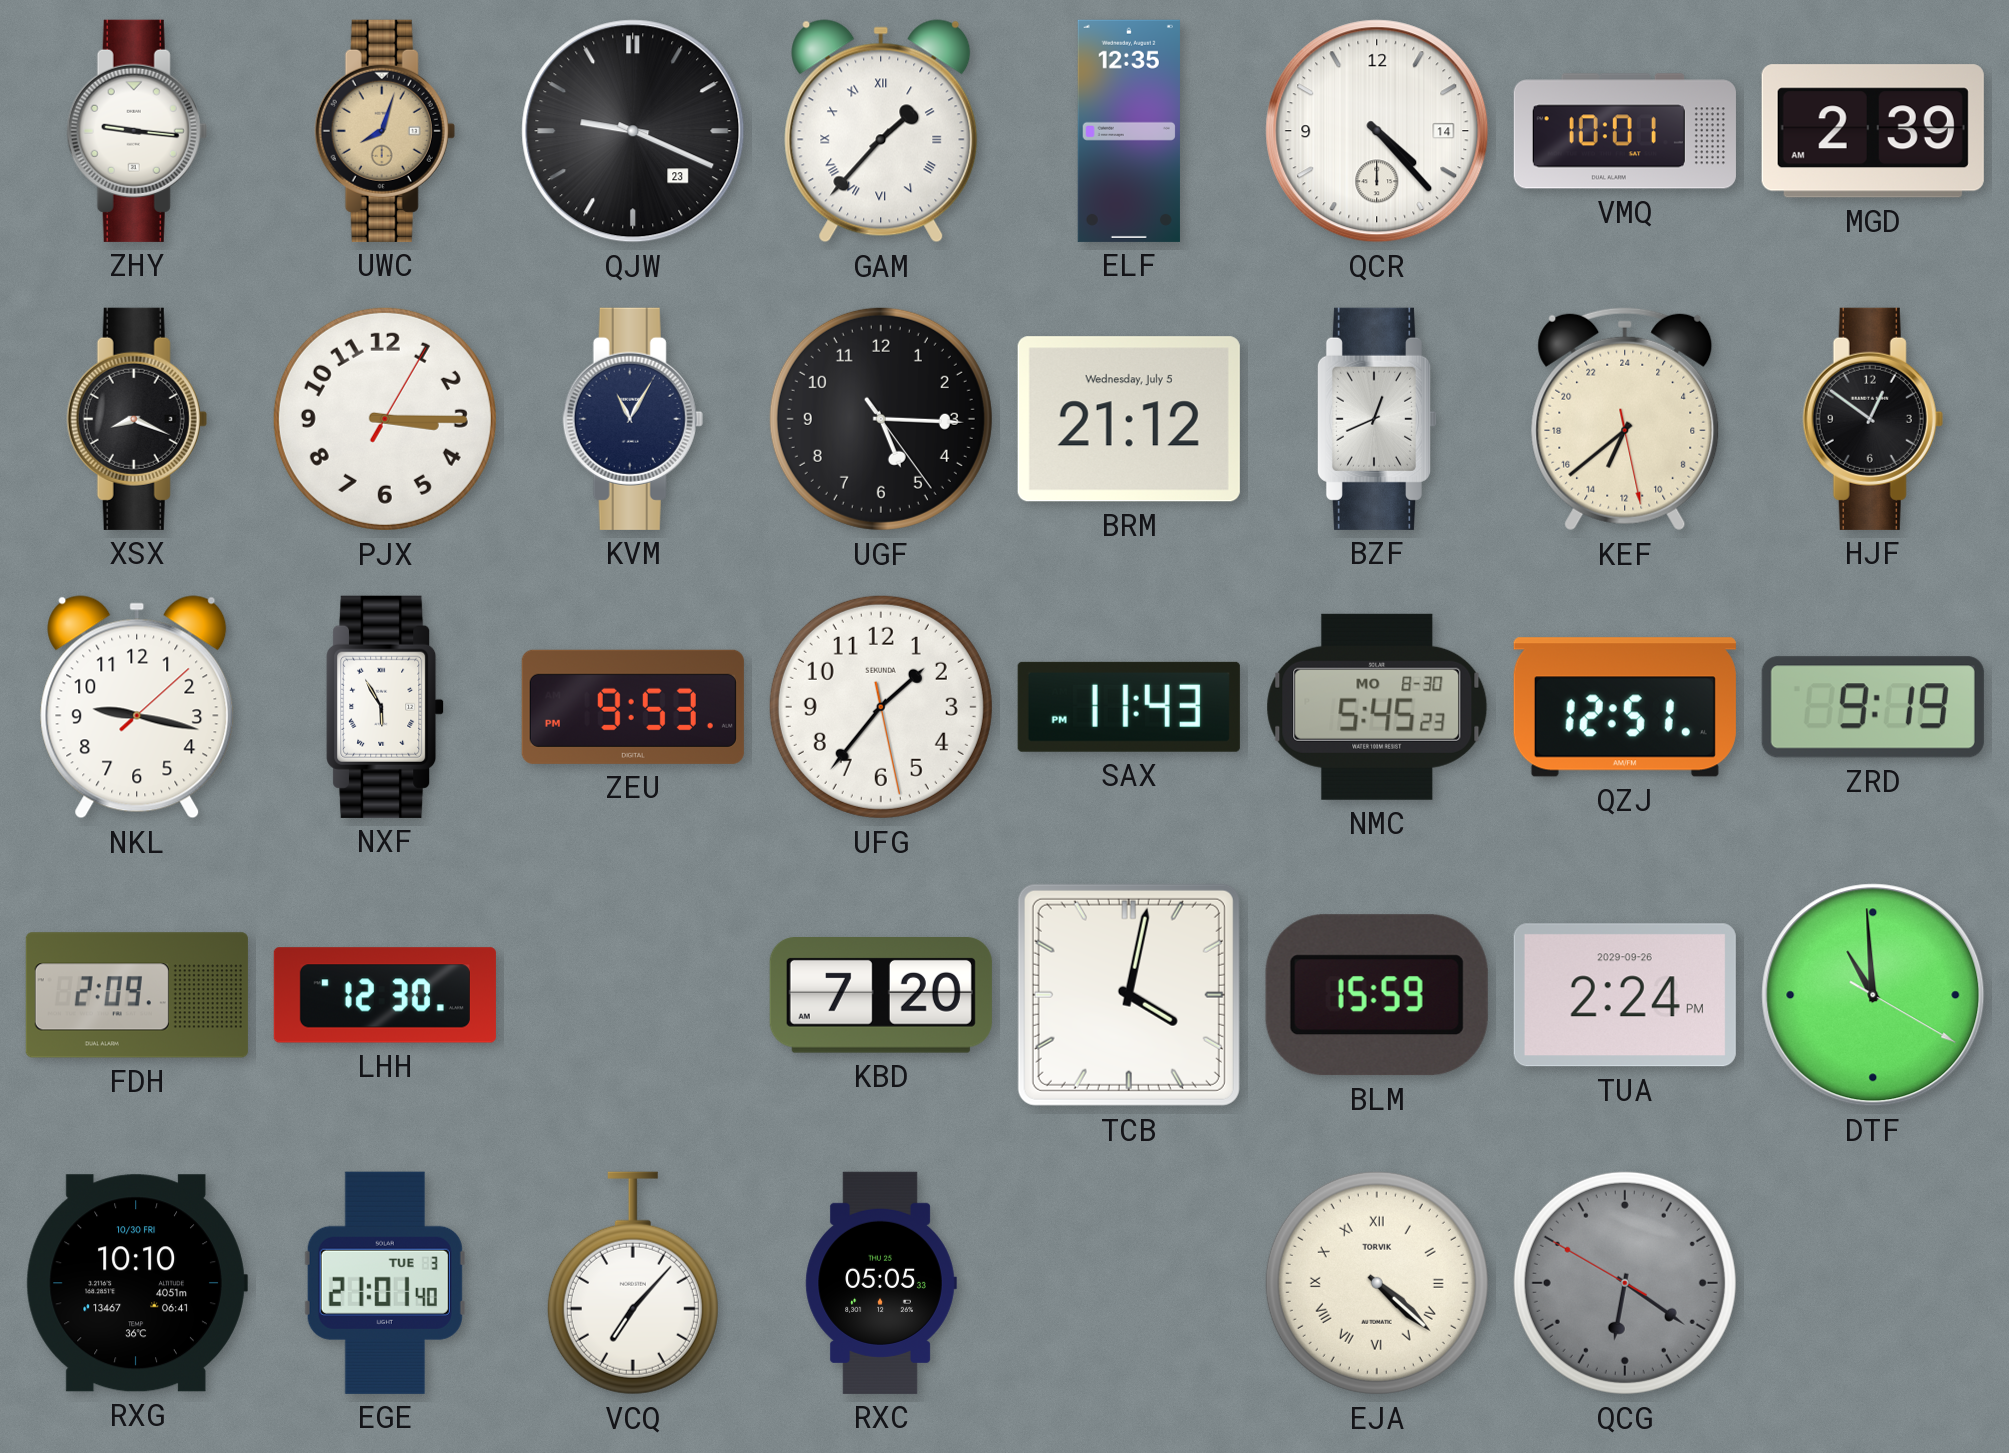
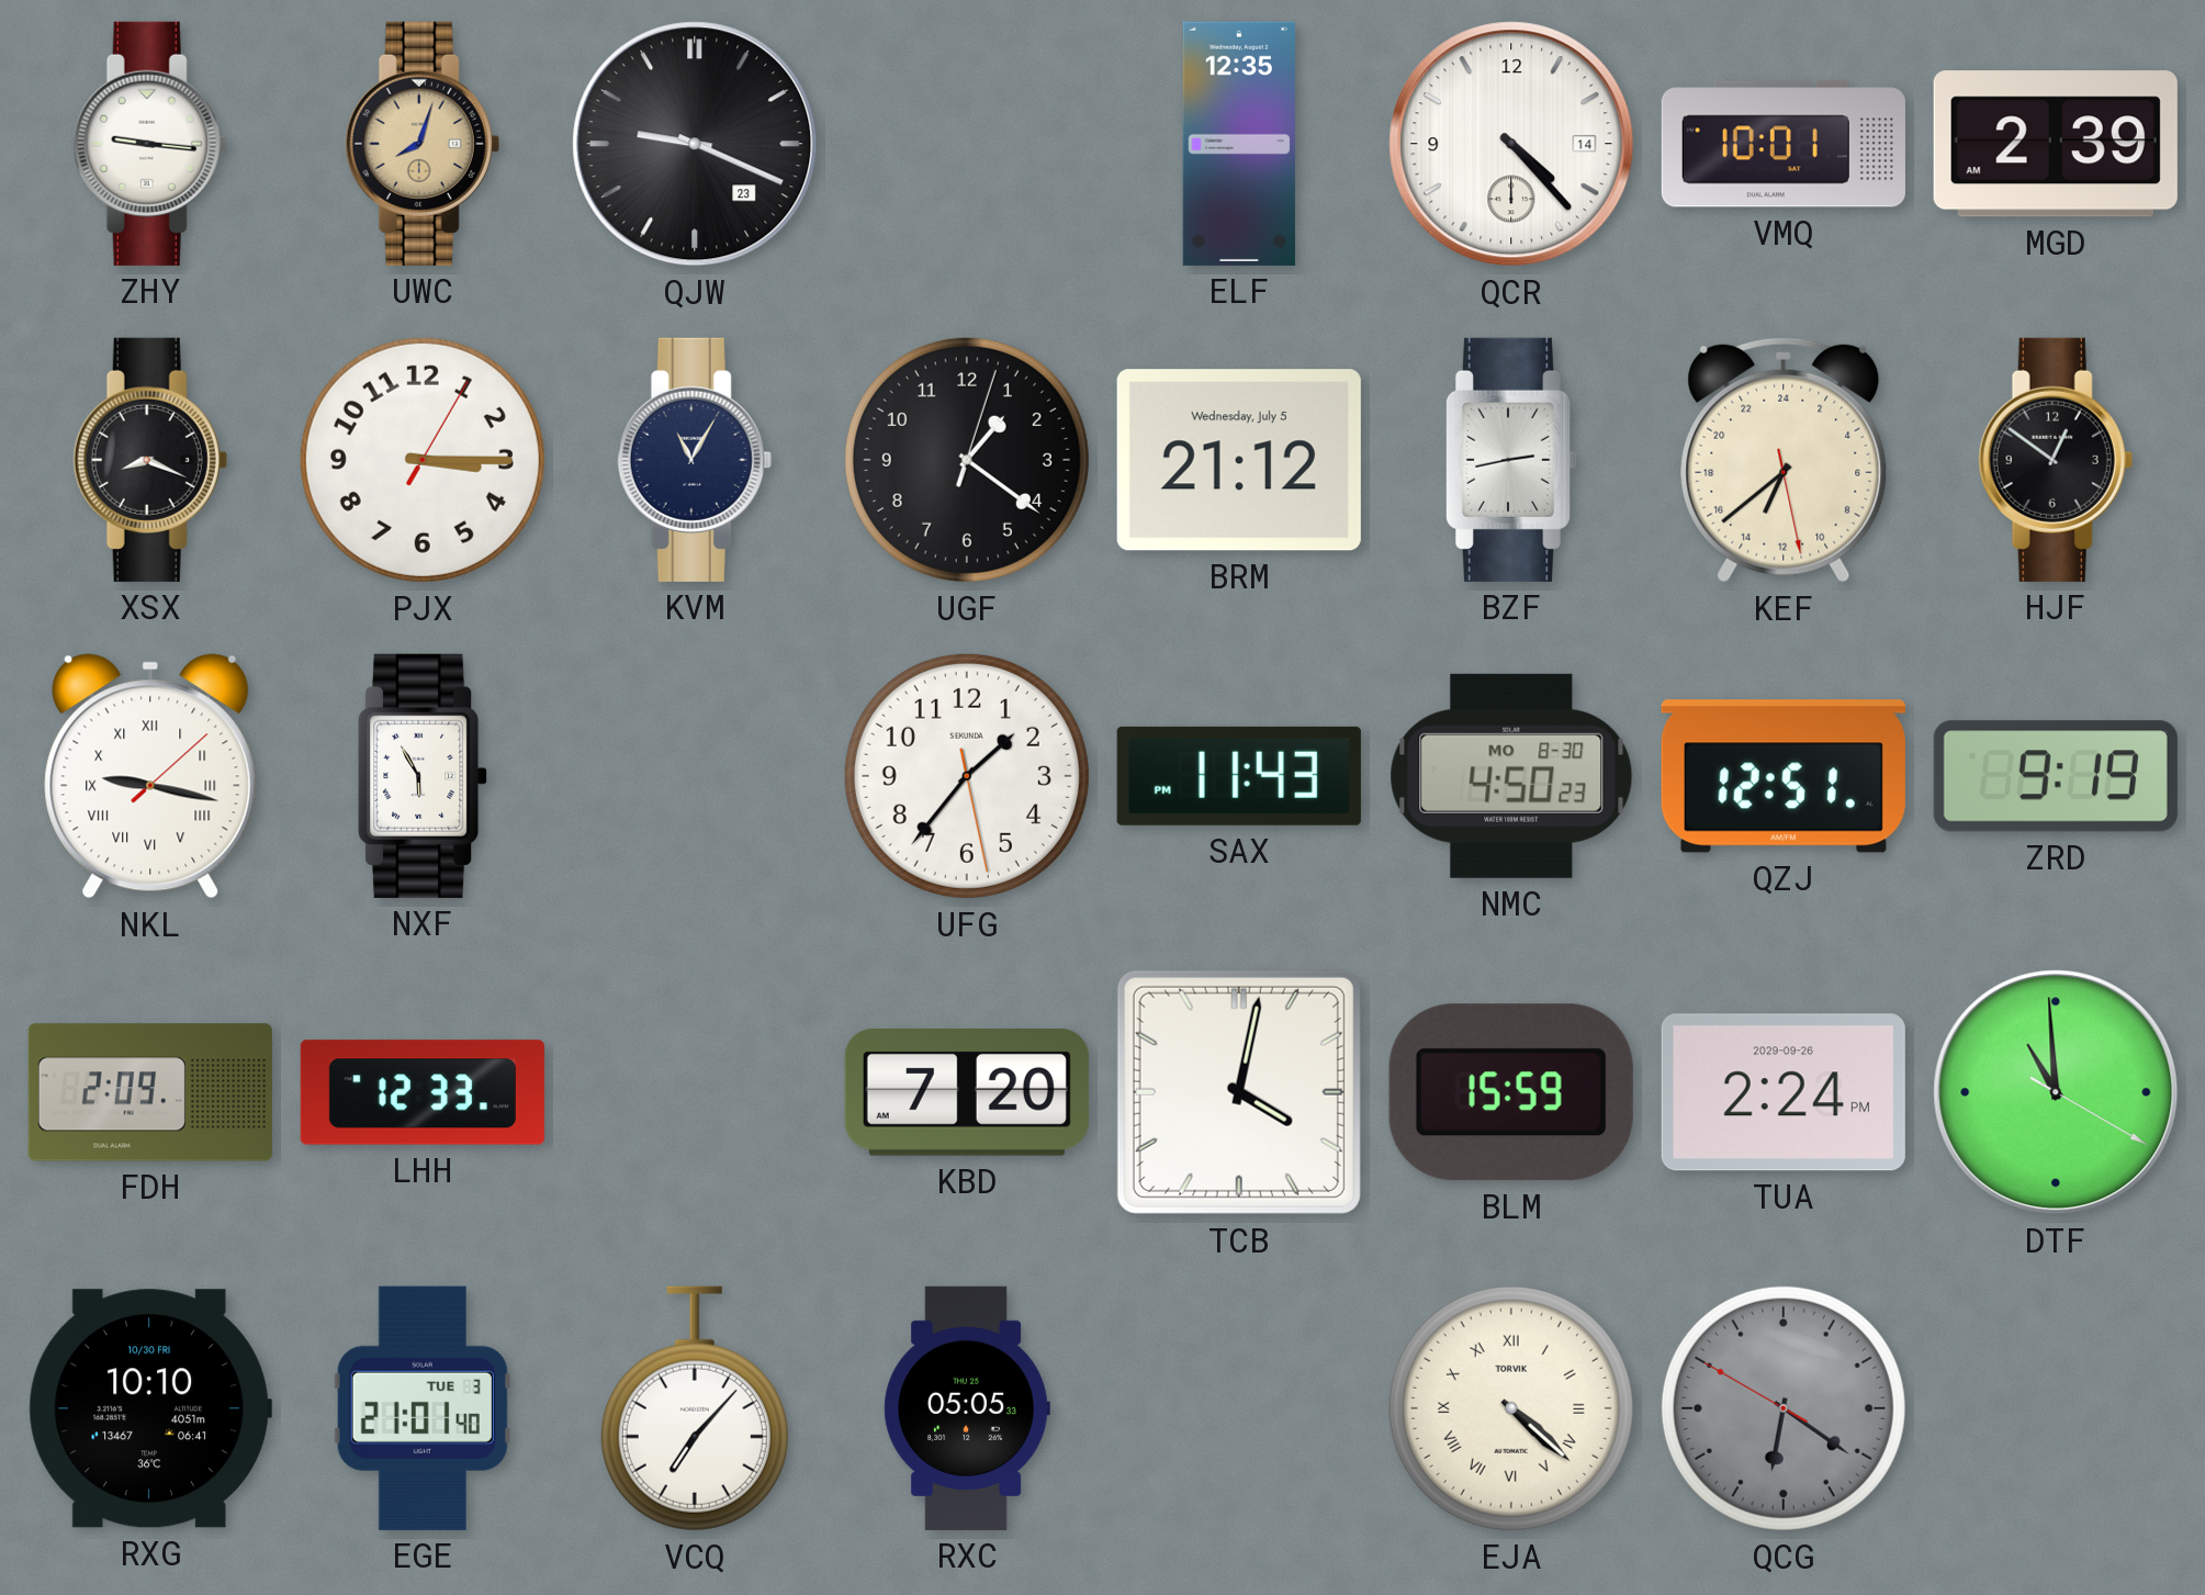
GAM: 1:37 -> none (881, 131)
UGF: 5:15 -> 1:21 (967, 460)
BZF: 12:41 -> 2:43 (1510, 460)
NKL numerals: Arabic -> Roman (150, 776)
ZEU: 9:53 -> none (633, 707)
NMC: 5:45 -> 4:50 (1511, 776)
LHH: 12:30 -> 12:33 (423, 1092)
